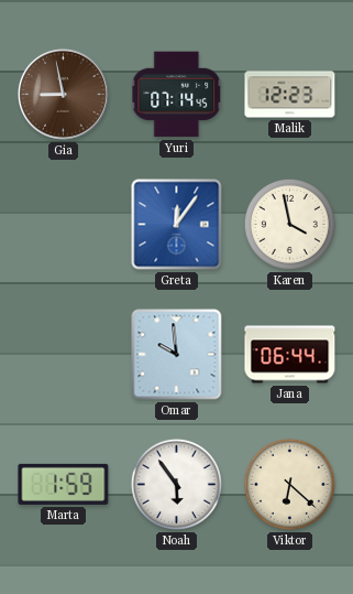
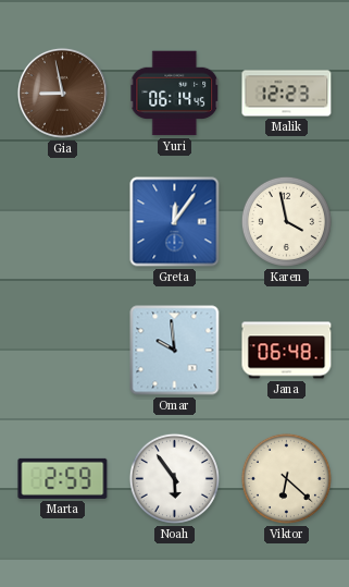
Yuri: 07:14 -> 06:14 (175, 94)
Jana: 06:44 -> 06:48 (287, 351)
Marta: 1:59 -> 2:59 (63, 478)
